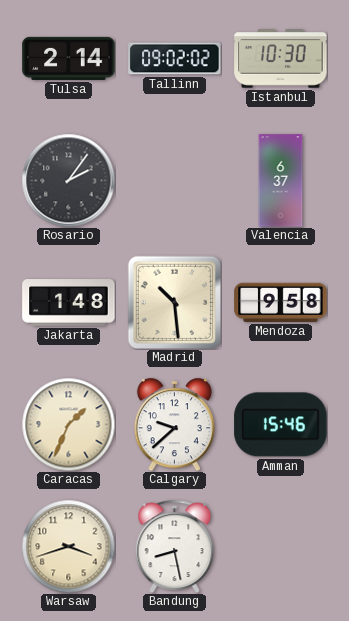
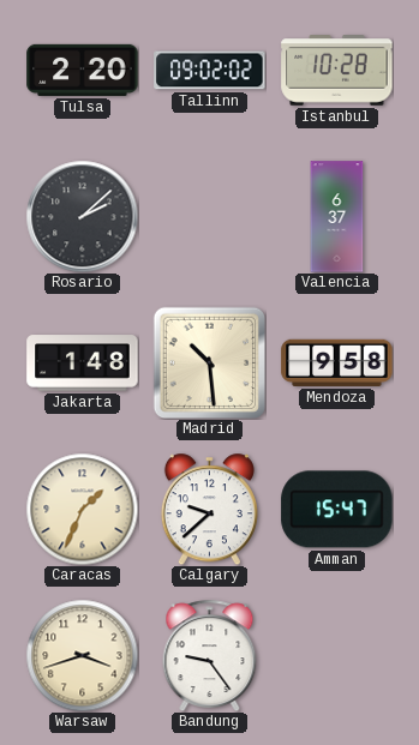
Tulsa: 2:14 -> 2:20 (83, 70)
Istanbul: 10:30 -> 10:28 (337, 71)
Rosario: 2:06 -> 2:08 (82, 216)
Amman: 15:46 -> 15:47 (337, 510)
Bandung: 8:28 -> 9:24 (210, 655)
